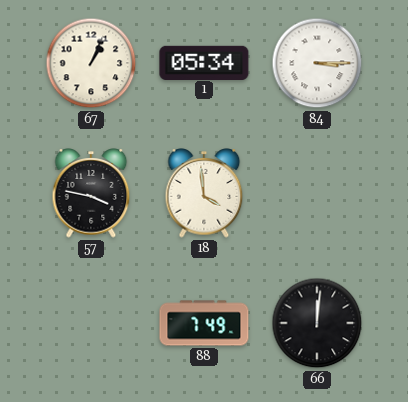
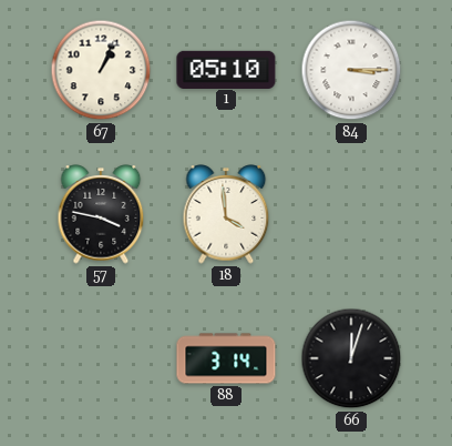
1: 05:34 -> 05:10 (226, 69)
88: 7:49 -> 3:14 (226, 358)
66: 12:01 -> 12:03 (351, 358)
